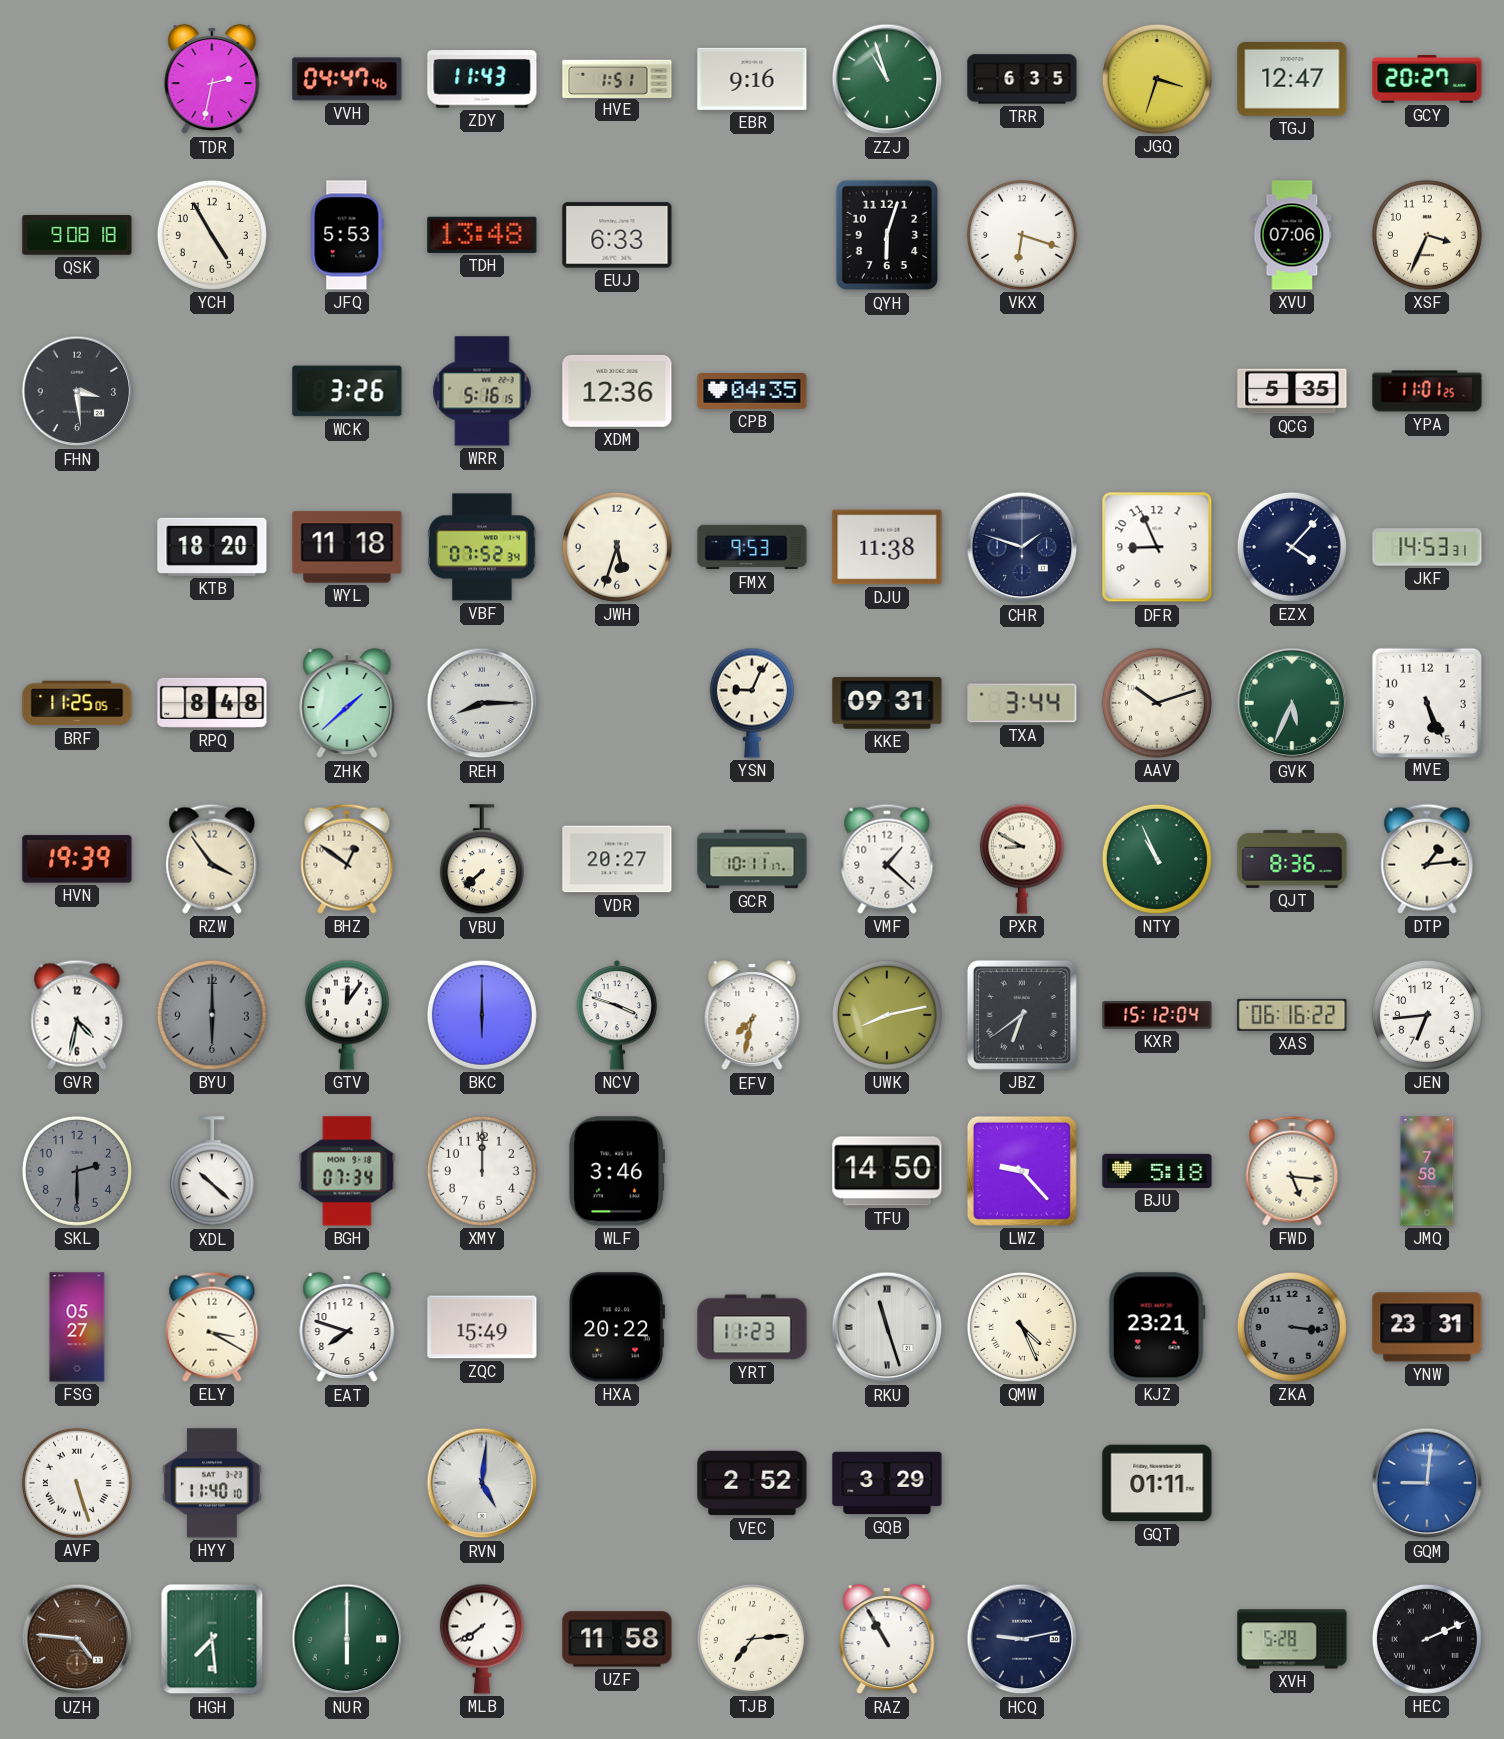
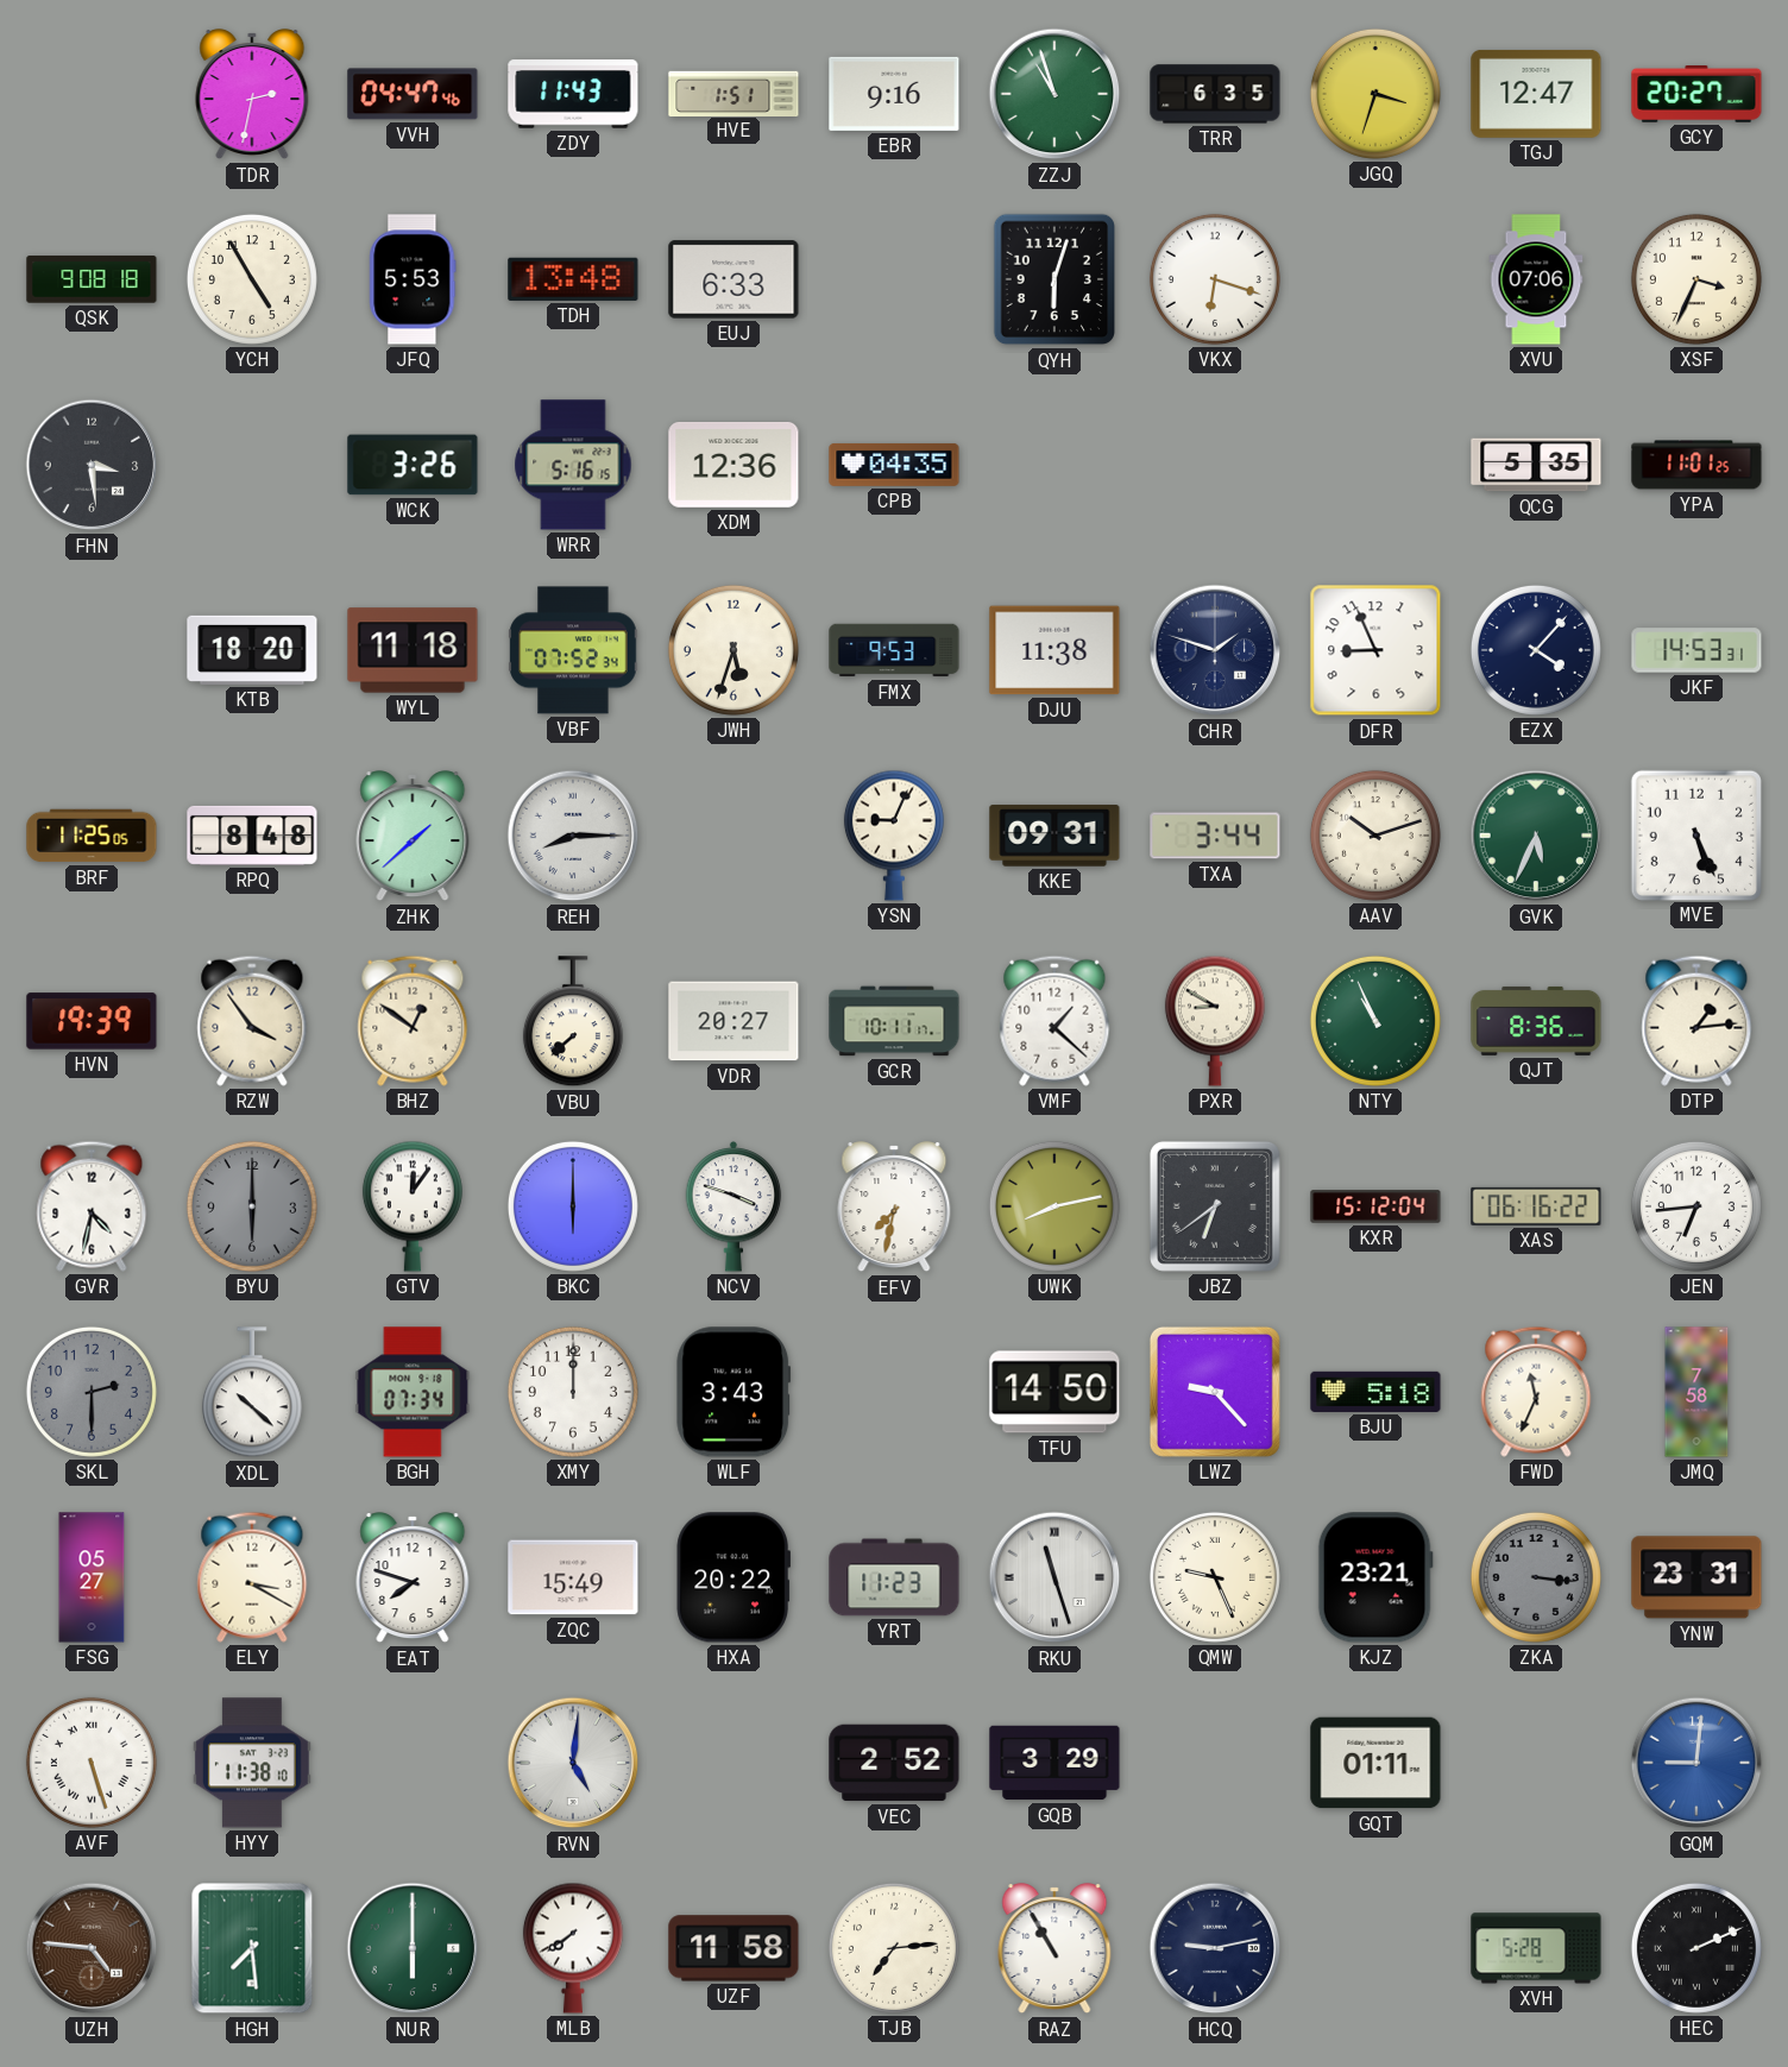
WLF: 3:46 -> 3:43 (734, 1392)
FWD: 5:16 -> 11:34 (1536, 1392)
QMW: 4:26 -> 9:26 (1215, 1577)
HYY: 11:40 -> 11:38 (252, 1763)
